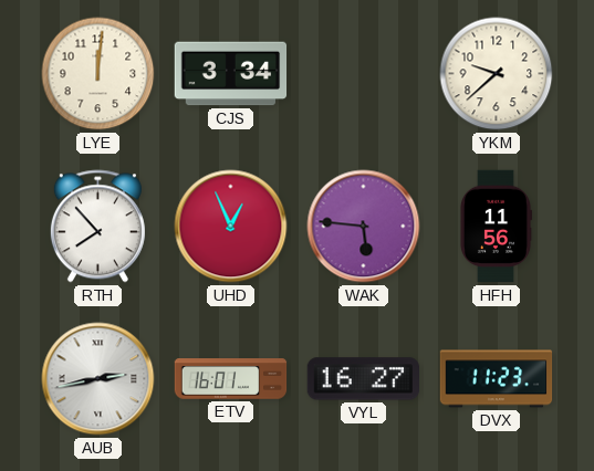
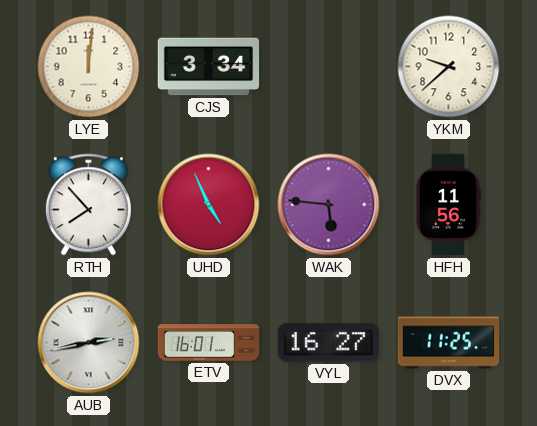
UHD: 12:56 -> 4:56 (209, 205)
DVX: 11:23 -> 11:25 (449, 343)
